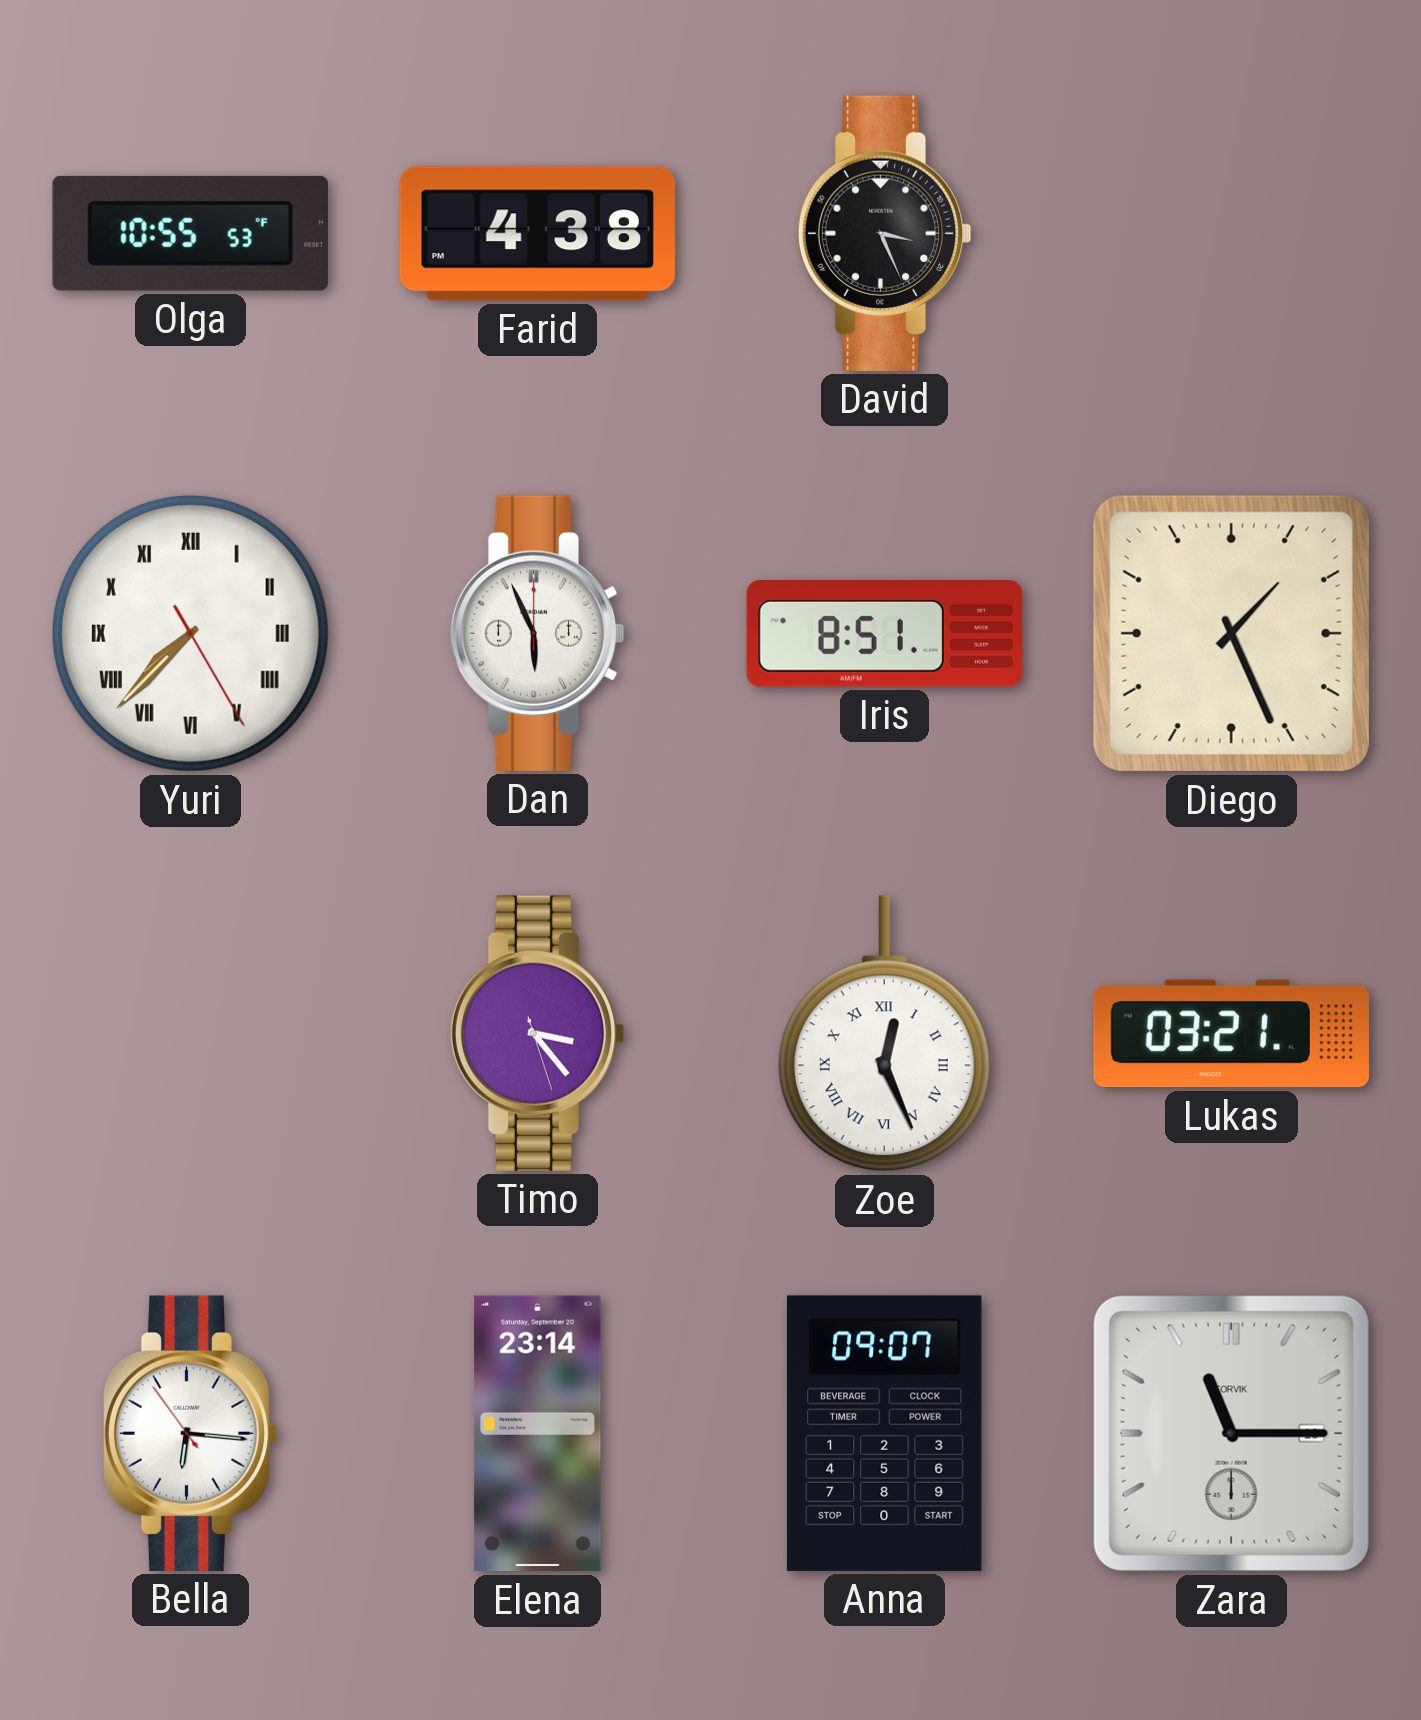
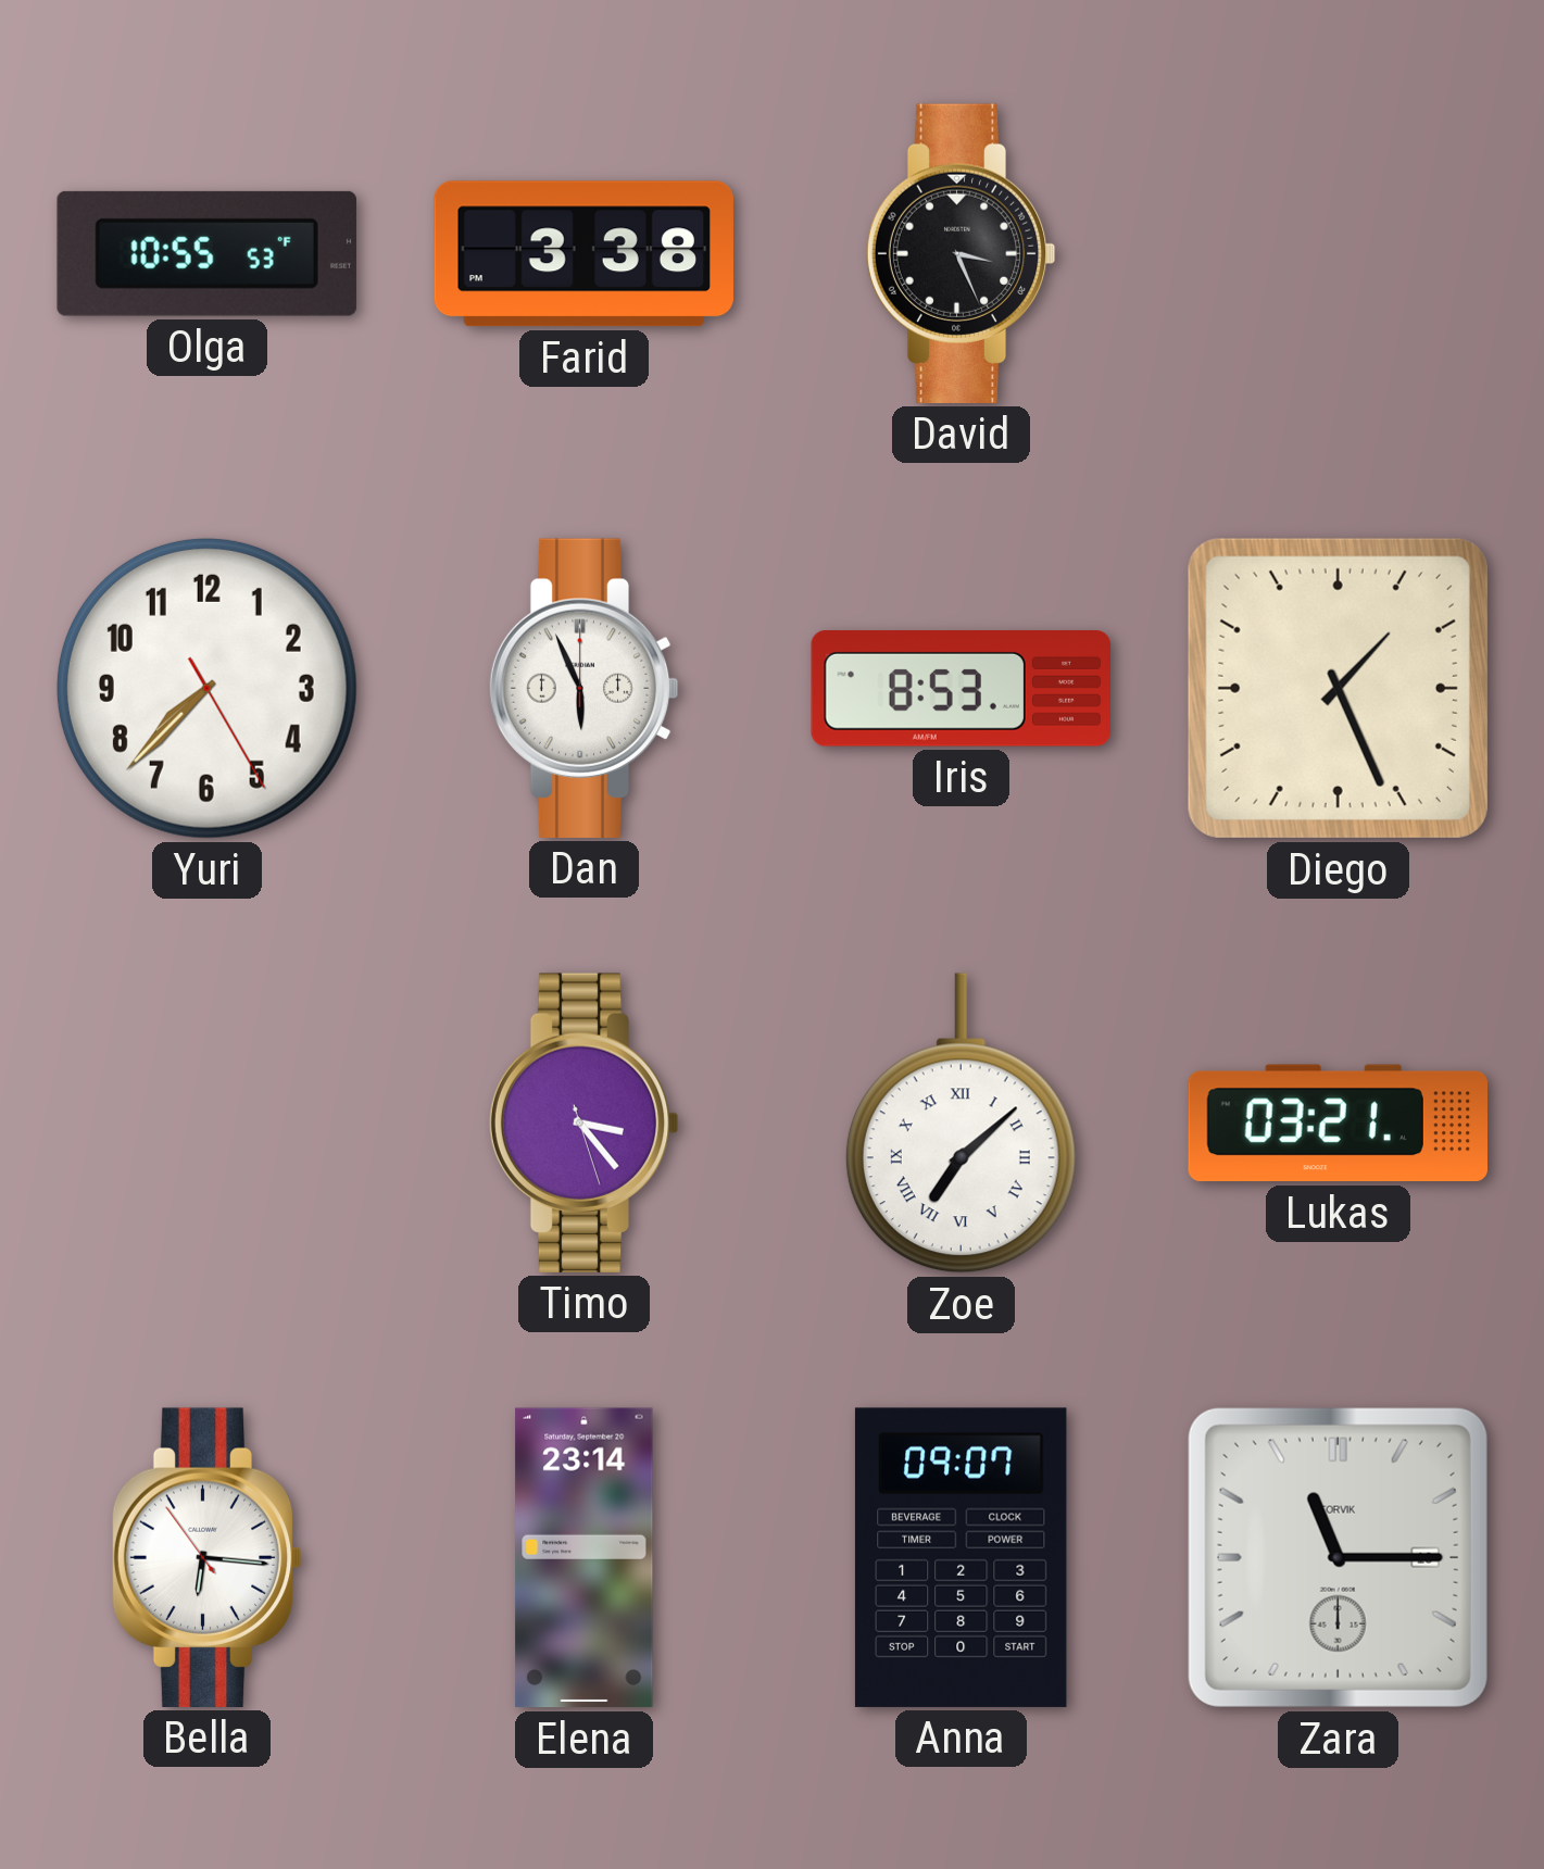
Farid: 4:38 -> 3:38 (583, 254)
Yuri numerals: Roman -> Arabic (206, 688)
Iris: 8:51 -> 8:53 (961, 689)
Zoe: 12:26 -> 7:08 (961, 1124)
